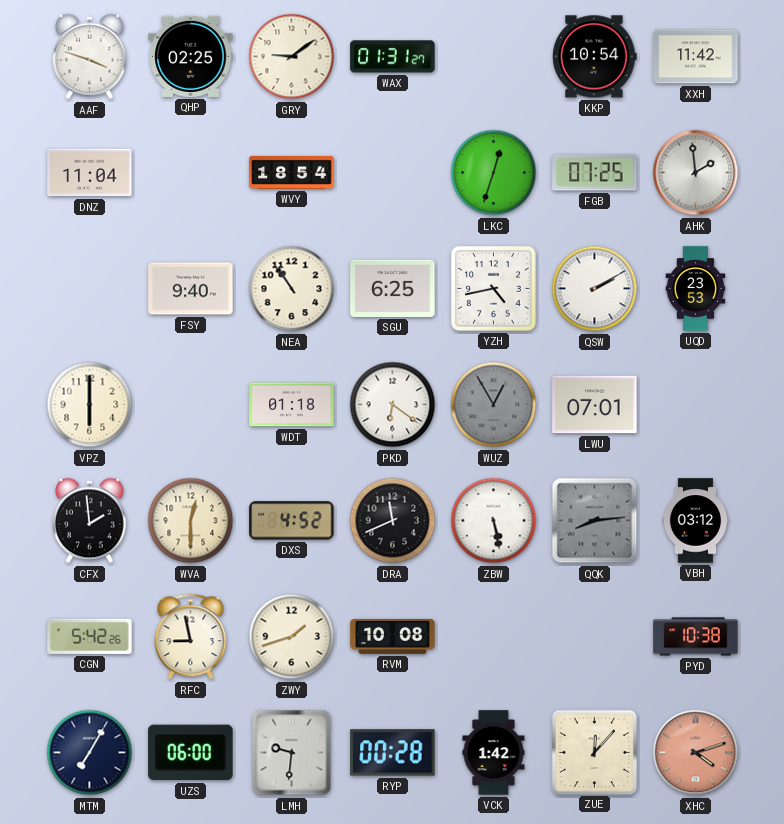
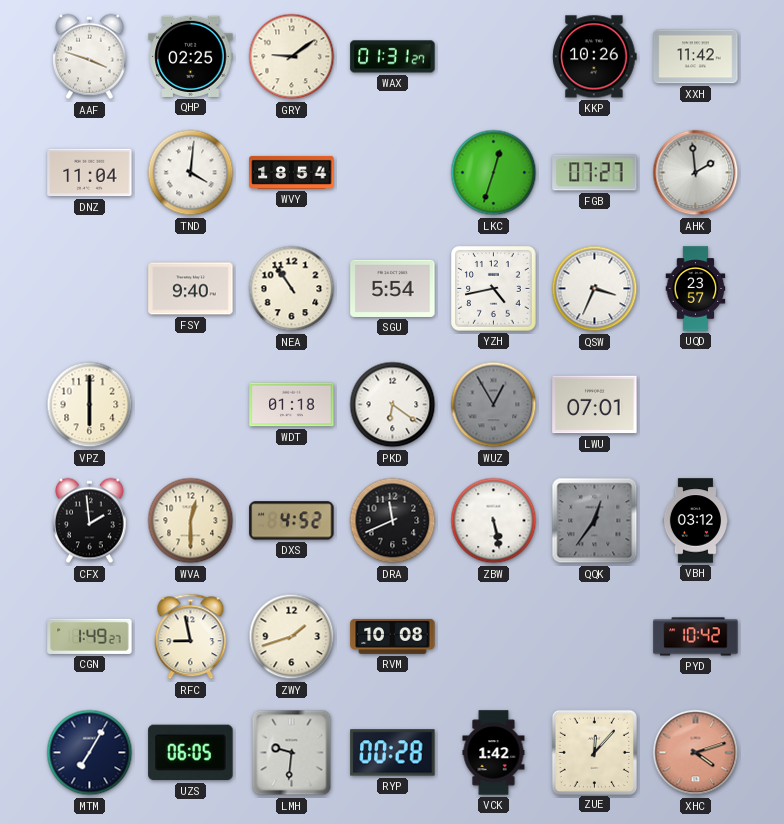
KKP: 10:54 -> 10:26 (595, 57)
TND: none -> 4:01 (191, 173)
FGB: 07:25 -> 07:27 (595, 173)
SGU: 6:25 -> 5:54 (393, 288)
QSW: 2:10 -> 3:34 (595, 289)
UQD: 23:53 -> 23:57 (696, 289)
QQK: 8:14 -> 12:36 (595, 521)
CGN: 5:42 -> 1:49 (90, 636)
PYD: 10:38 -> 10:42 (696, 637)
UZS: 06:00 -> 06:05 (191, 753)
